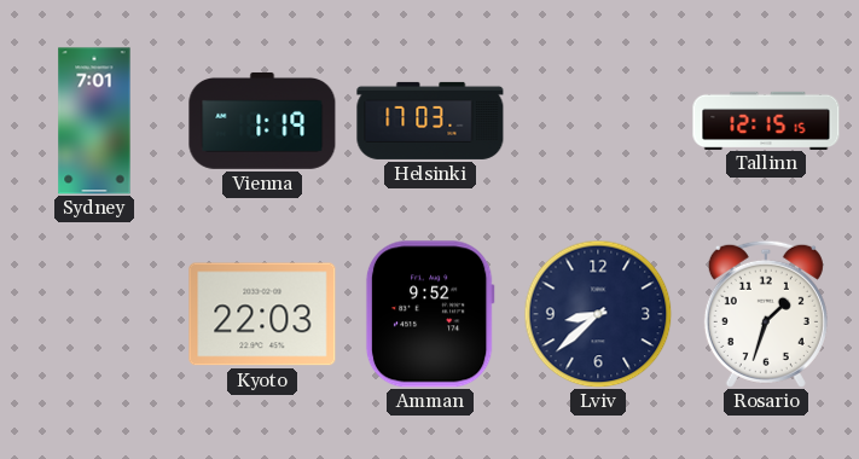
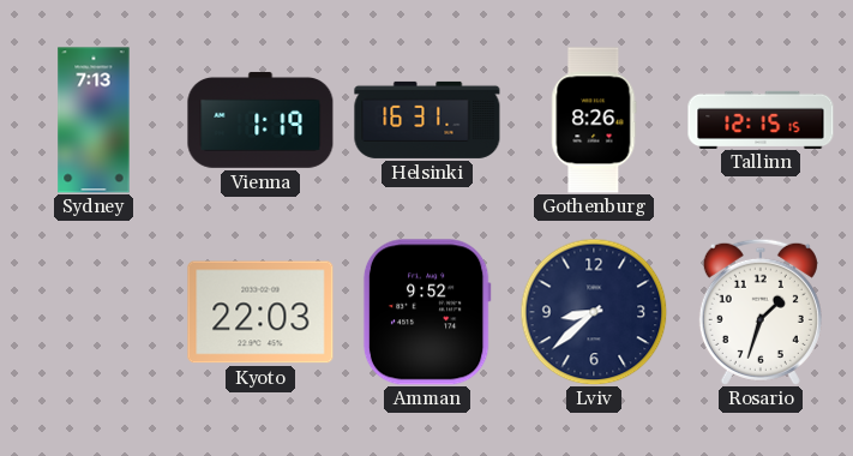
Sydney: 7:01 -> 7:13 (94, 120)
Helsinki: 17:03 -> 16:31 (427, 120)
Gothenburg: none -> 8:26 (594, 120)
